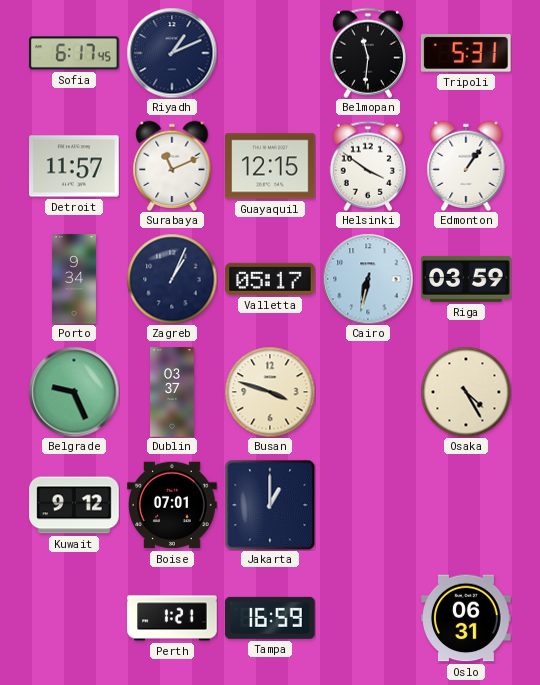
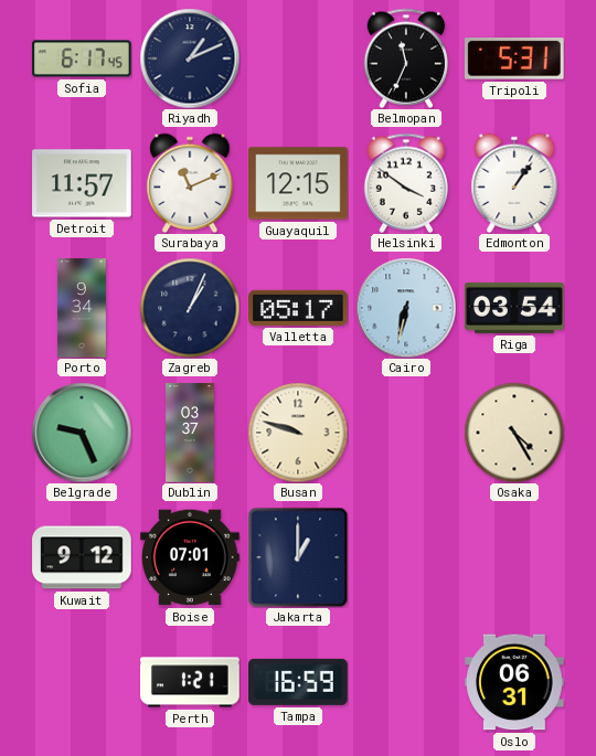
Belmopan: 11:31 -> 11:34 (406, 58)
Riga: 03:59 -> 03:54 (514, 308)
Busan: 3:48 -> 9:48 (298, 433)
